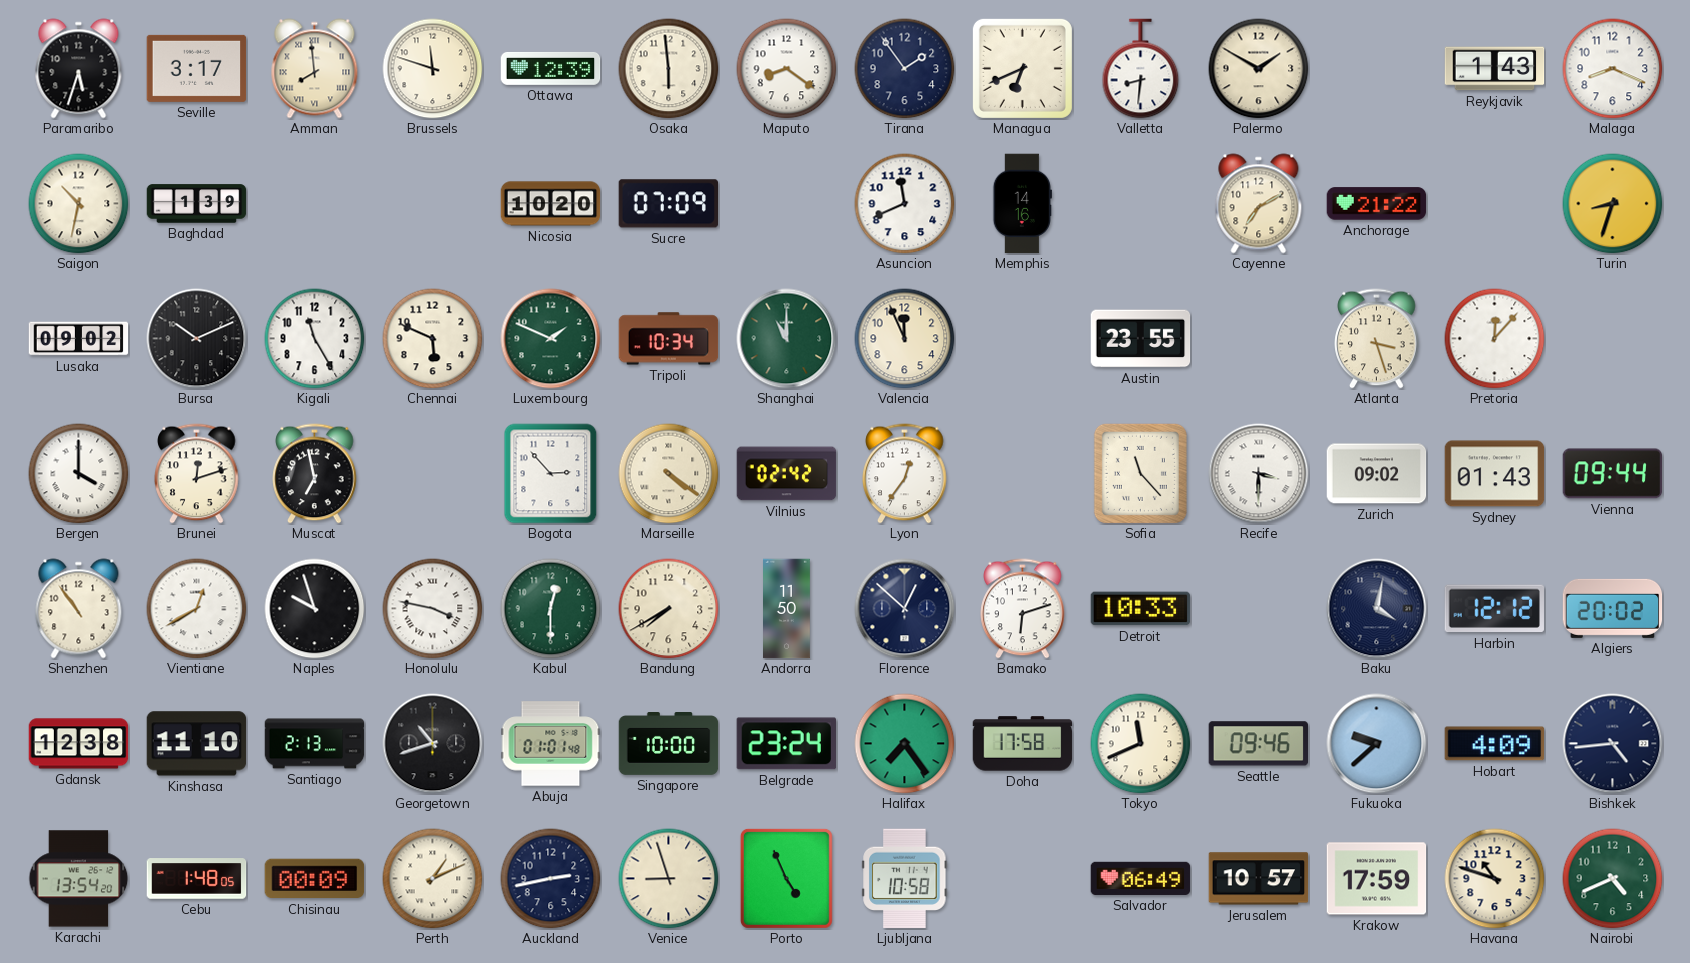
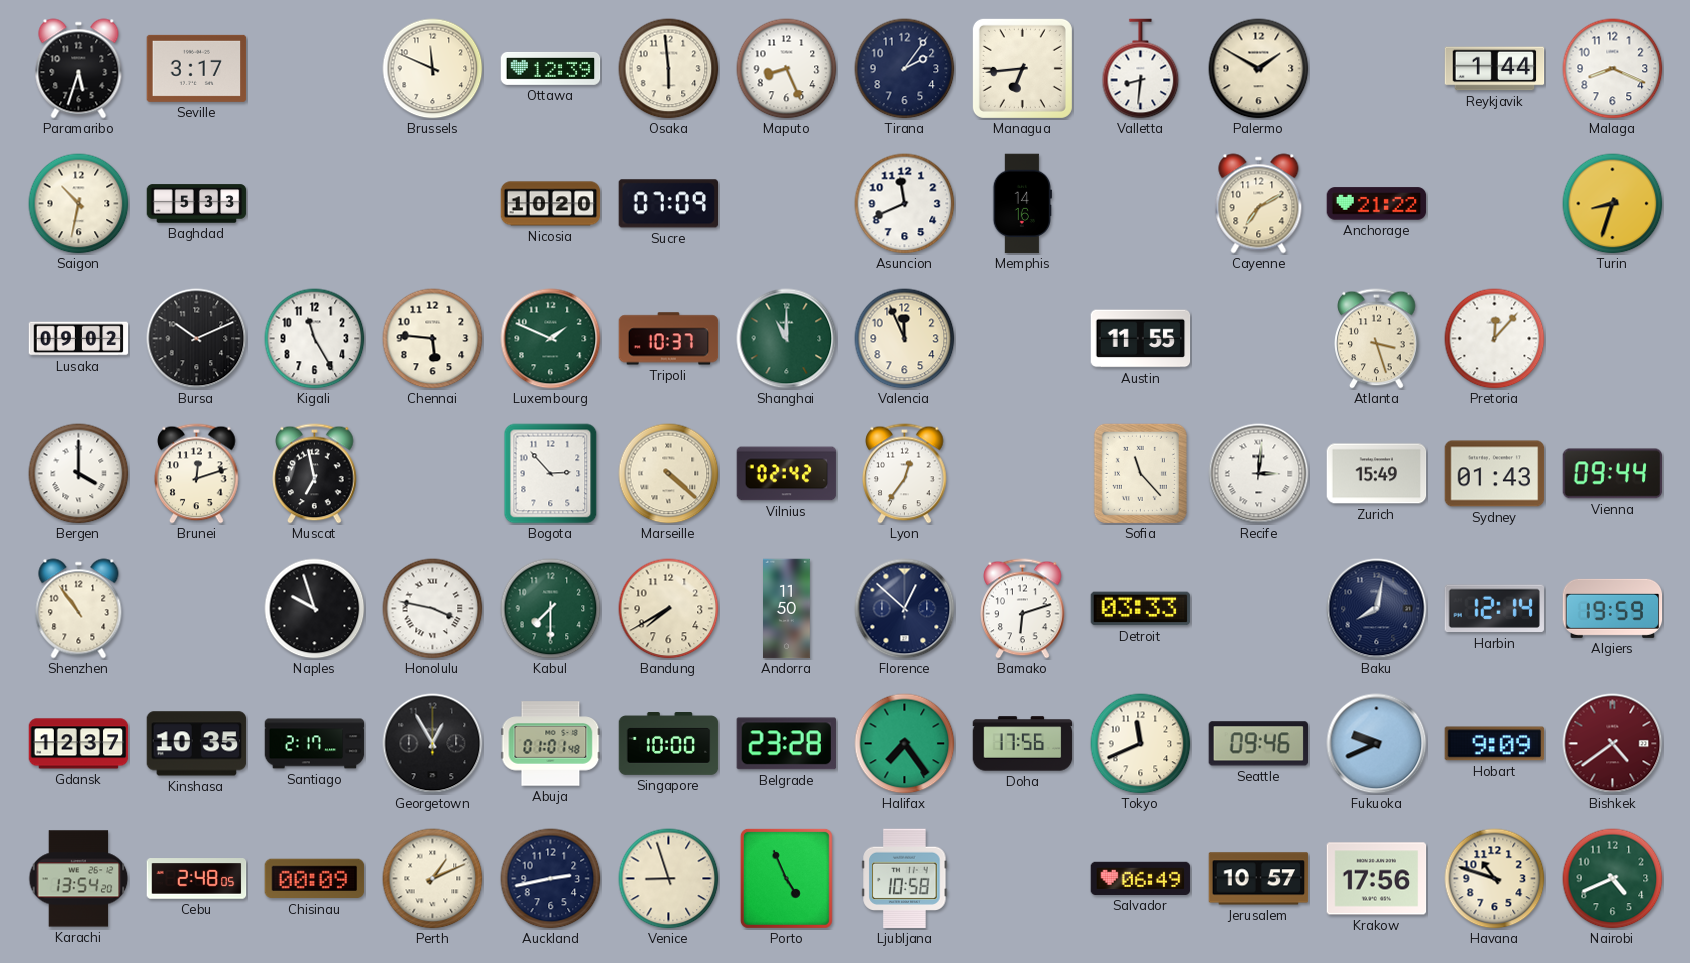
Amman: 7:59 -> none (315, 69)
Brussels: 11:48 -> 11:49 (433, 69)
Maputo: 8:21 -> 8:26 (787, 69)
Tirana: 1:54 -> 2:06 (905, 69)
Managua: 6:41 -> 6:44 (1022, 68)
Reykjavik: 1:43 -> 1:44 (1495, 69)
Baghdad: 1:39 -> 5:33 (197, 204)
Chennai: 5:49 -> 5:46 (433, 339)
Tripoli: 10:34 -> 10:37 (669, 339)
Austin: 23:55 -> 11:55 (1141, 339)
Marseille: 4:21 -> 4:22 (669, 474)
Recife: 3:30 -> 3:01 (1259, 474)
Zurich: 09:02 -> 15:49 (1377, 474)
Vientiane: 12:40 -> none (197, 609)
Kabul: 12:30 -> 7:30 (551, 609)
Detroit: 10:33 -> 03:33 (1141, 609)
Baku: 4:02 -> 8:02 (1377, 609)
Harbin: 12:12 -> 12:14 (1494, 609)
Algiers: 20:02 -> 19:59 (1613, 608)
Gdansk: 12:38 -> 12:37 (79, 744)
Kinshasa: 11:10 -> 10:35 (197, 744)
Santiago: 2:13 -> 2:17 (315, 744)
Georgetown: 10:42 -> 12:55 (433, 744)
Belgrade: 23:24 -> 23:28 (786, 744)
Doha: 17:58 -> 17:56 (1023, 744)
Fukuoka: 9:38 -> 9:41 (1377, 744)
Hobart: 4:09 -> 9:09 (1495, 744)
Bishkek: 4:44 -> 4:39 (1613, 744)
Bishkek dial: navy -> burgundy (1613, 744)
Cebu: 1:48 -> 2:48 (197, 879)
Krakow: 17:59 -> 17:56 (1377, 879)
